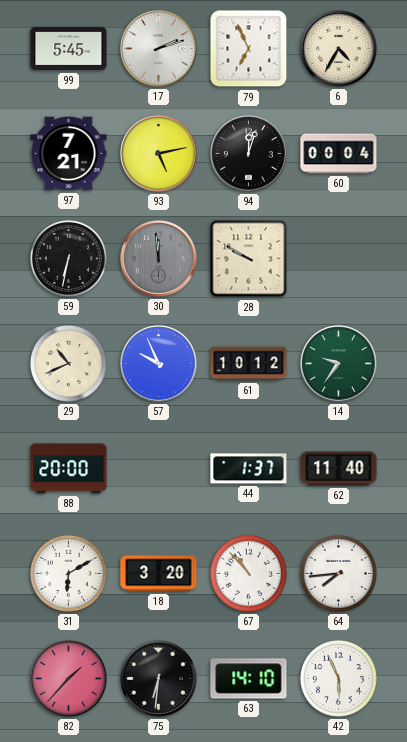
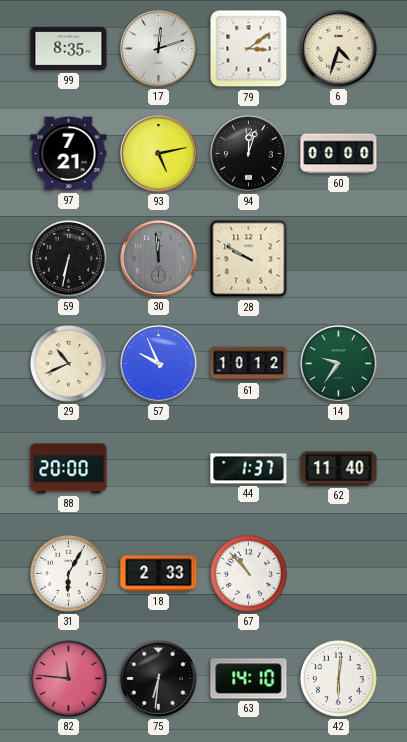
99: 5:45 -> 8:35 (69, 49)
17: 2:12 -> 12:12 (159, 49)
79: 6:56 -> 3:09 (249, 49)
6: 4:35 -> 4:33 (339, 49)
60: 00:04 -> 00:00 (339, 154)
31: 6:10 -> 6:05 (68, 573)
18: 3:20 -> 2:33 (159, 574)
64: 7:44 -> none (338, 573)
82: 1:37 -> 11:46 (69, 679)
42: 5:56 -> 6:01 (338, 678)
